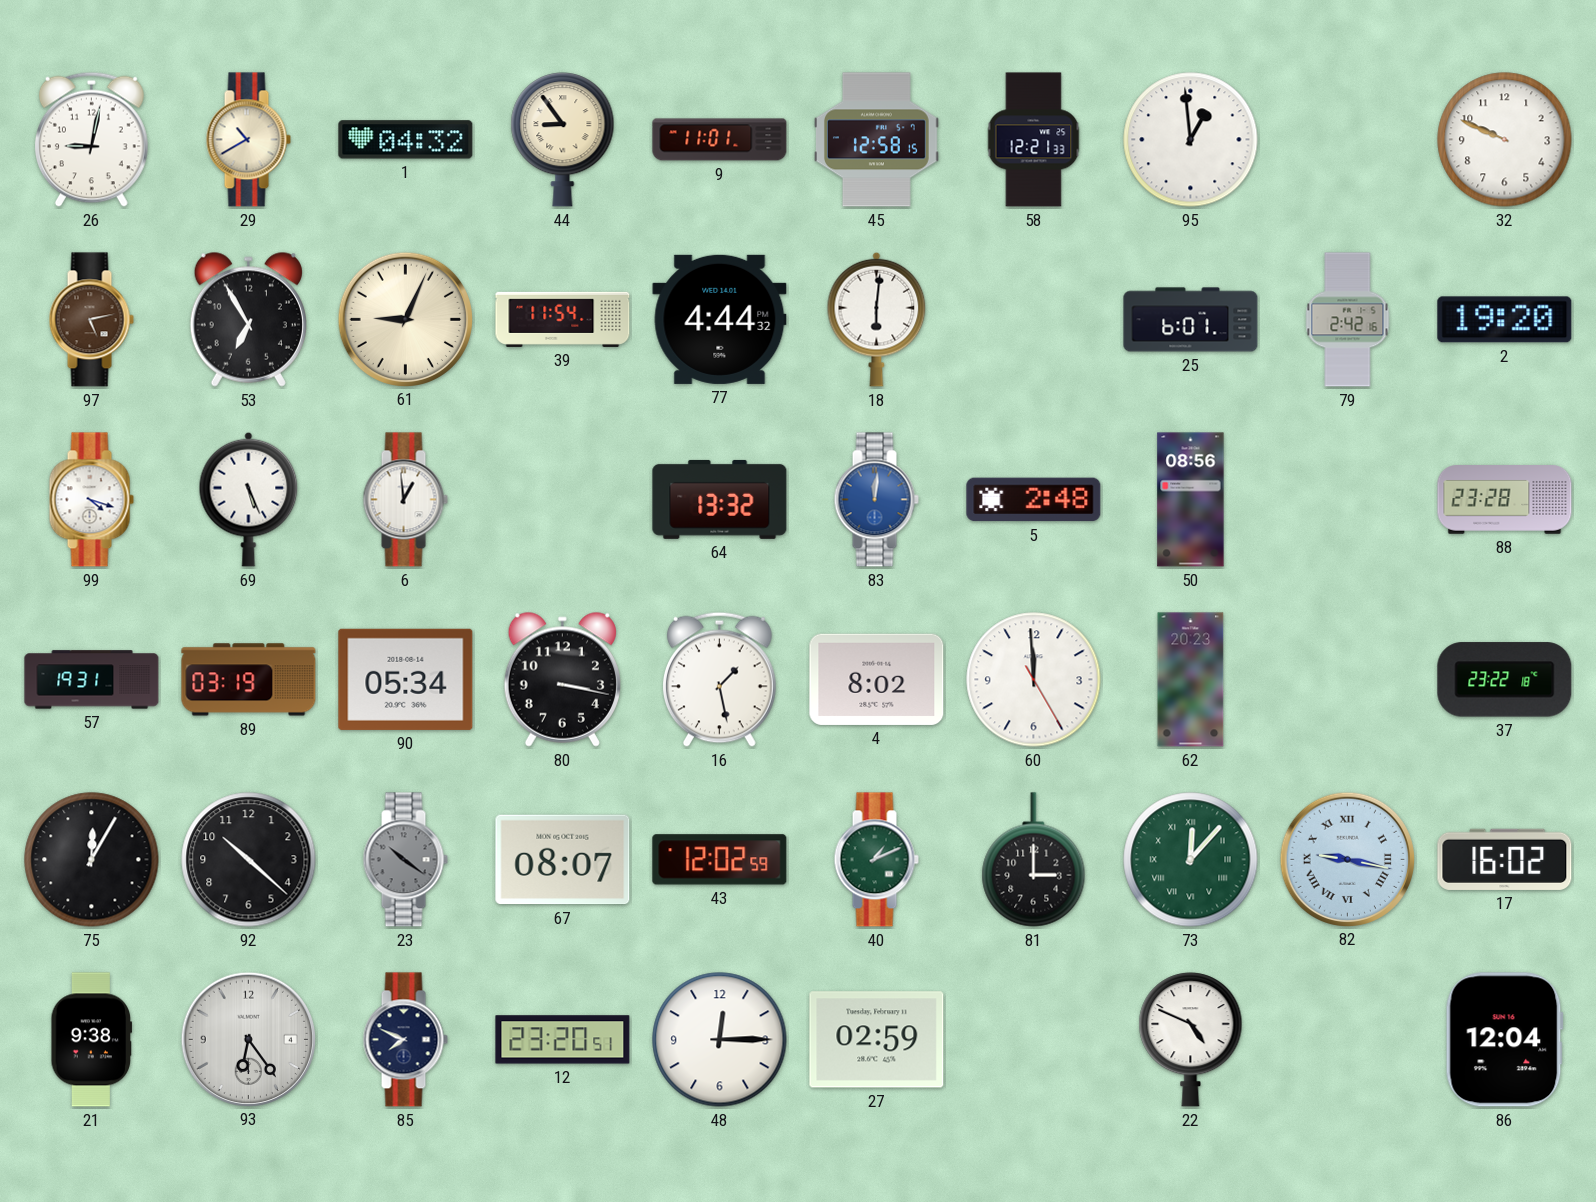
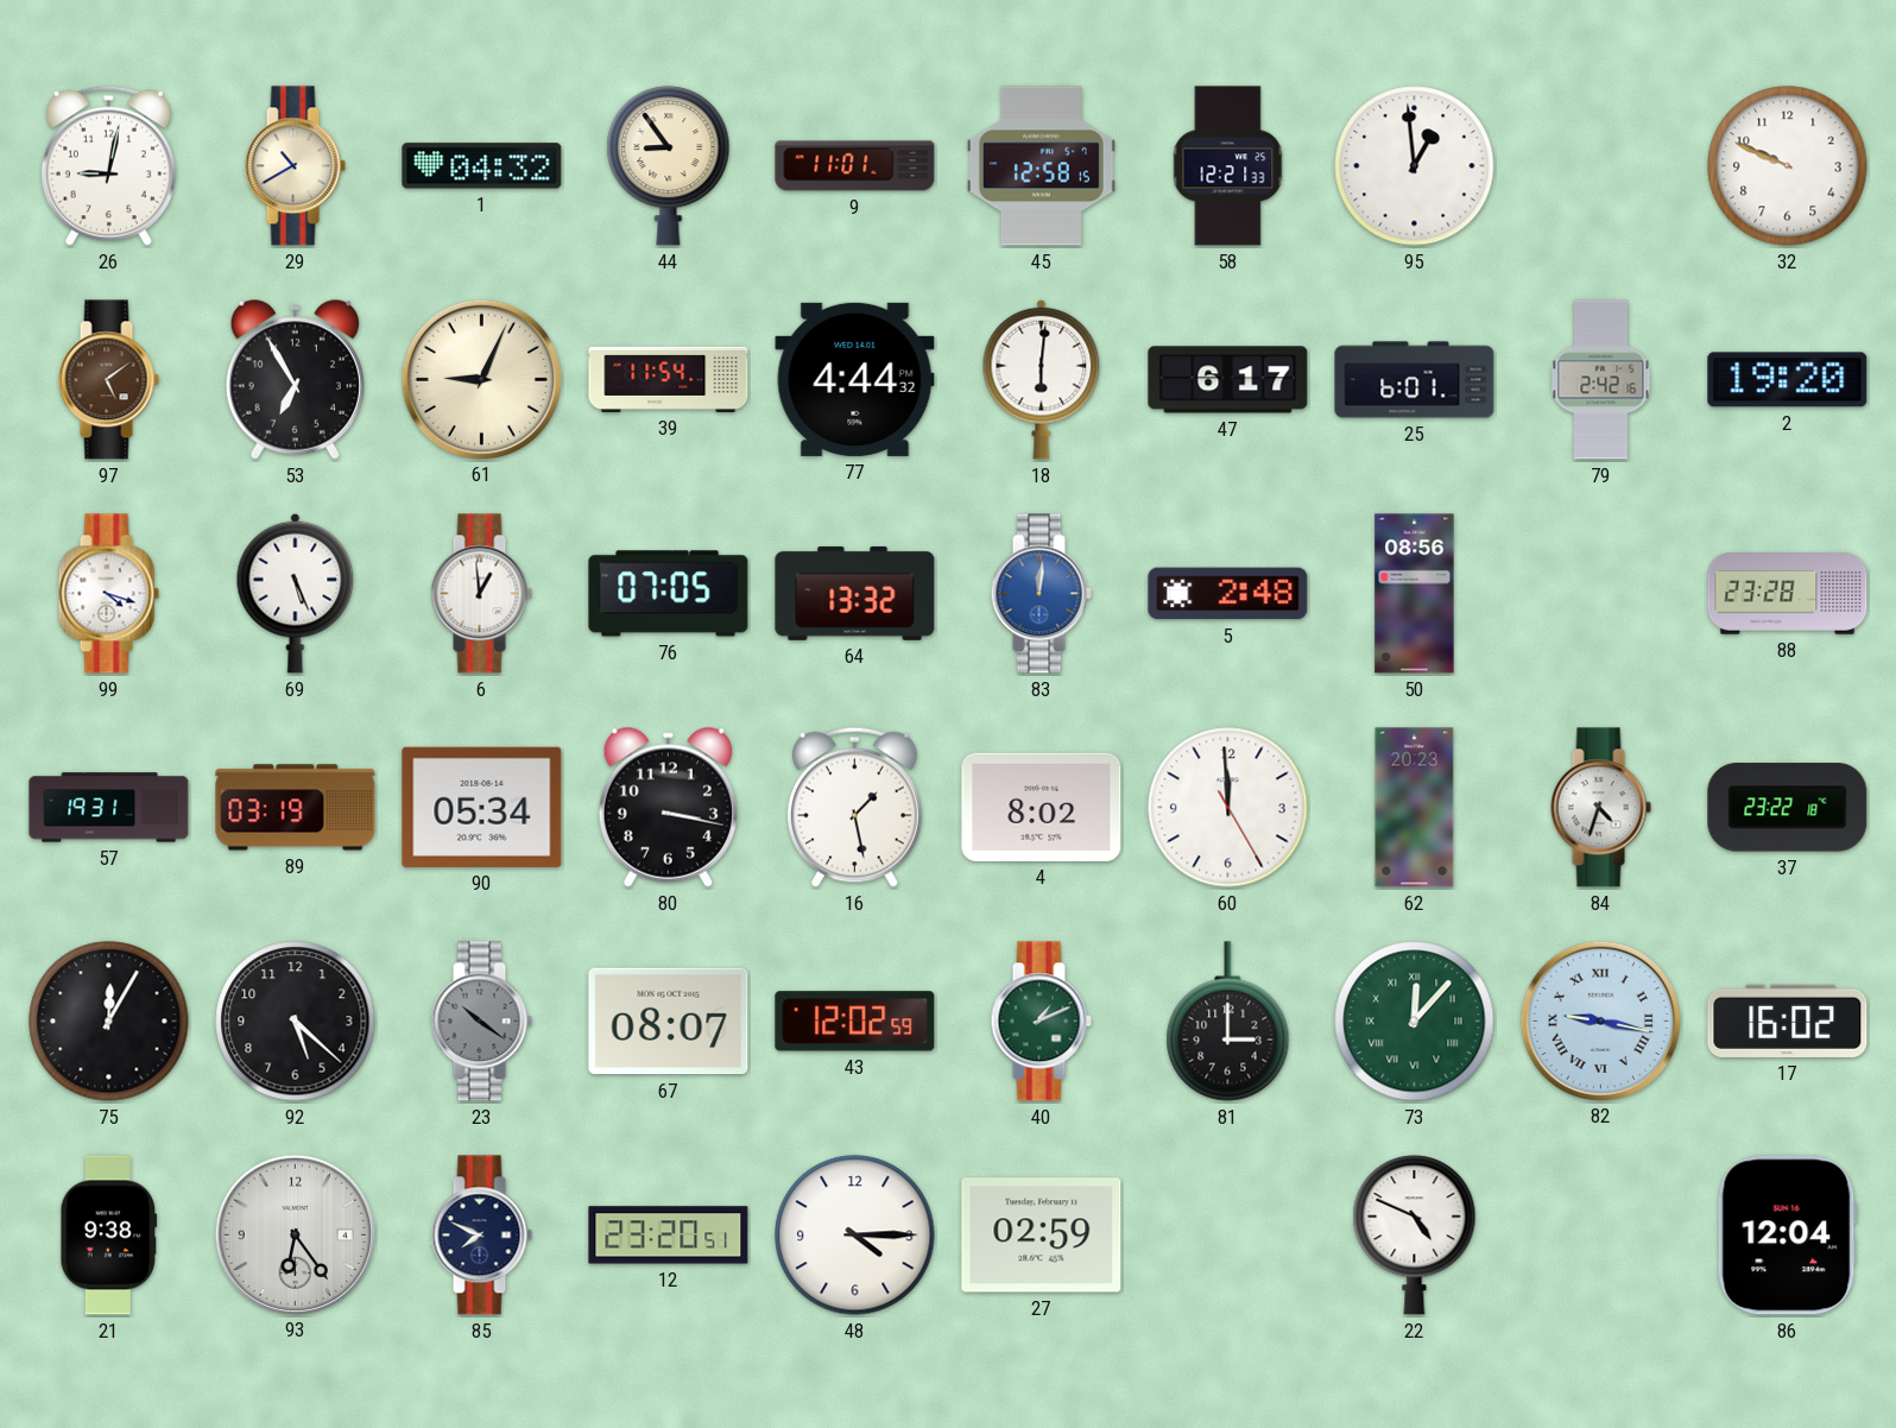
97: 5:13 -> 5:09 (108, 380)
47: none -> 6:17 (1228, 380)
76: none -> 07:05 (669, 594)
84: none -> 4:33 (1600, 808)
92: 10:22 -> 5:22 (296, 1022)
48: 12:15 -> 4:15 (855, 1236)
